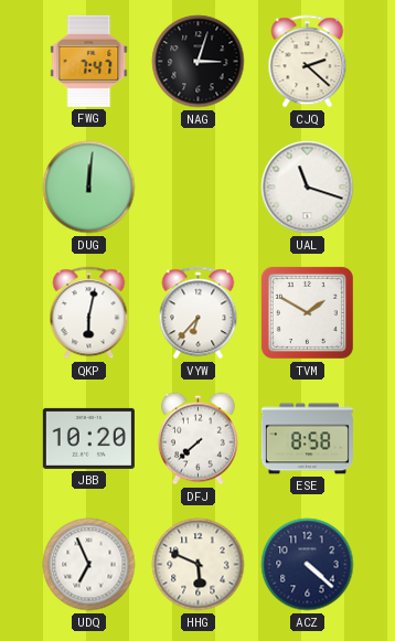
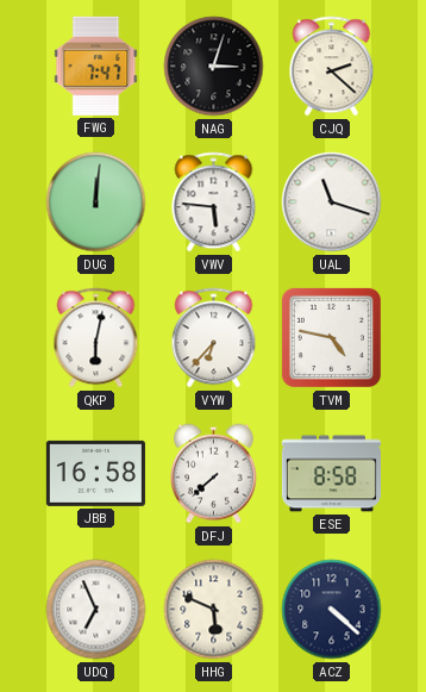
VWV: none -> 5:46 (214, 202)
TVM: 1:50 -> 4:47 (331, 337)
JBB: 10:20 -> 16:58 (95, 473)
